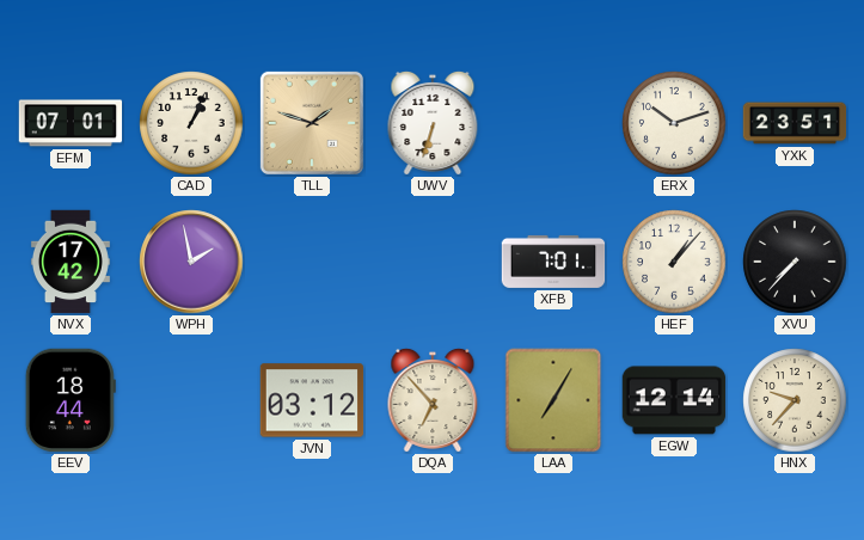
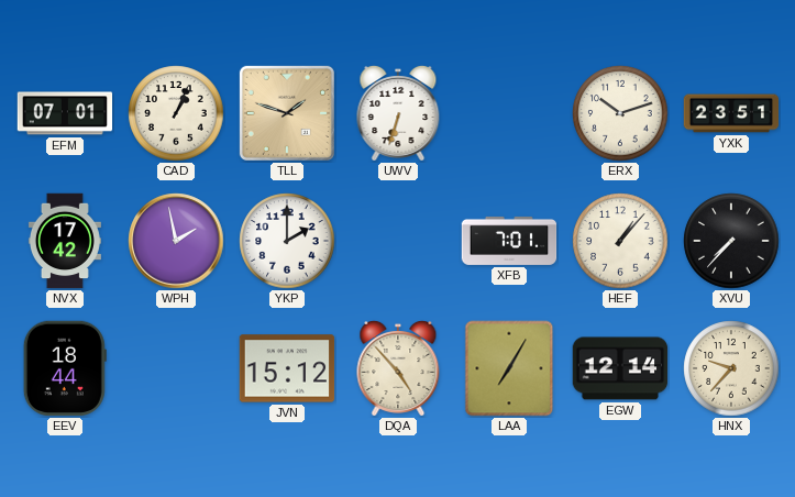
YKP: none -> 2:00 (287, 241)
JVN: 03:12 -> 15:12 (287, 368)
DQA: 6:53 -> 4:53 (398, 368)
